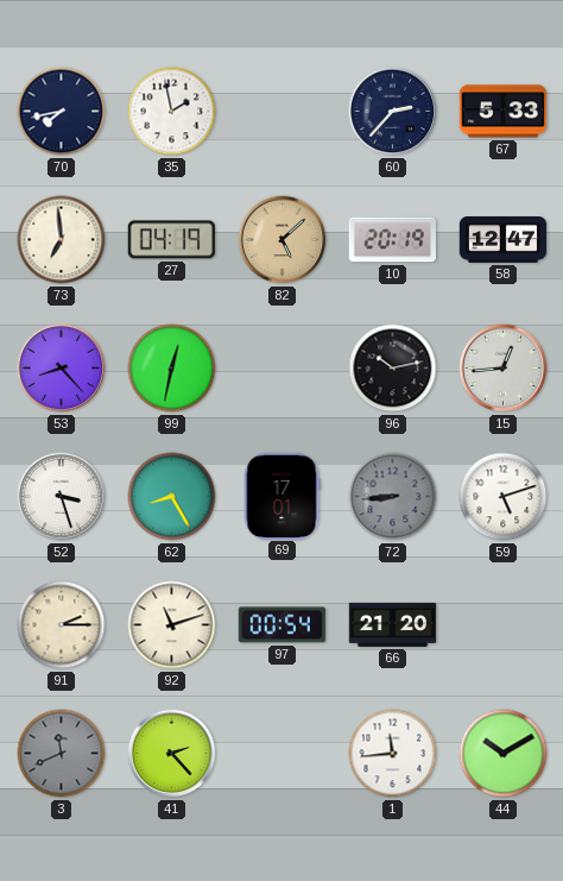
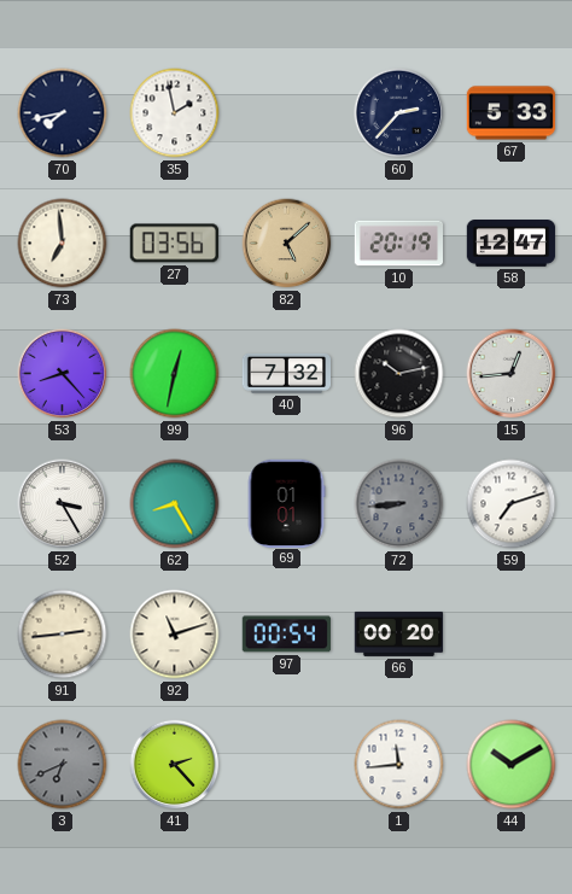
27: 04:19 -> 03:56 (174, 244)
40: none -> 7:32 (287, 373)
52: 3:27 -> 3:25 (63, 504)
69: 17:01 -> 01:01 (286, 503)
59: 5:12 -> 7:12 (512, 504)
91: 2:15 -> 2:44 (63, 635)
66: 21:20 -> 00:20 (399, 633)
3: 11:41 -> 6:41 (63, 765)
